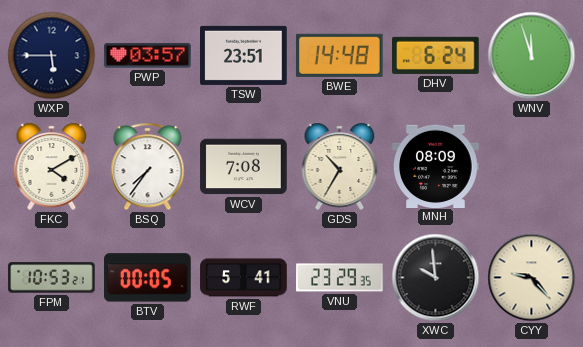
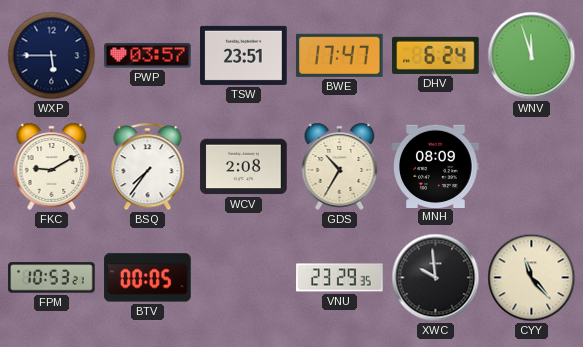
BWE: 14:48 -> 17:47 (340, 55)
FKC: 4:10 -> 9:10 (52, 166)
WCV: 7:08 -> 2:08 (244, 167)
RWF: 5:41 -> none (244, 278)
CYY: 9:23 -> 11:23 (532, 278)
